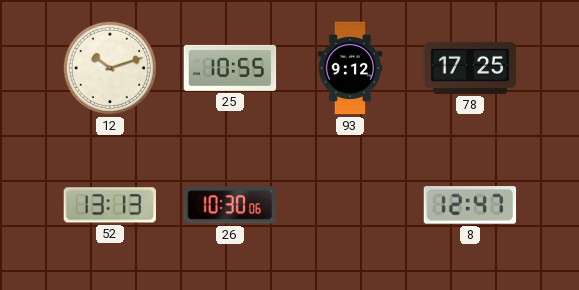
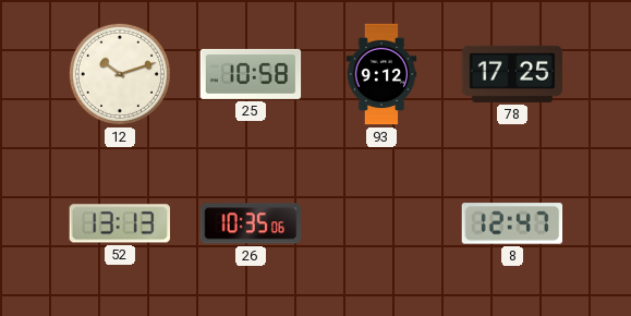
25: 10:55 -> 10:58 (251, 74)
26: 10:30 -> 10:35 (251, 223)
